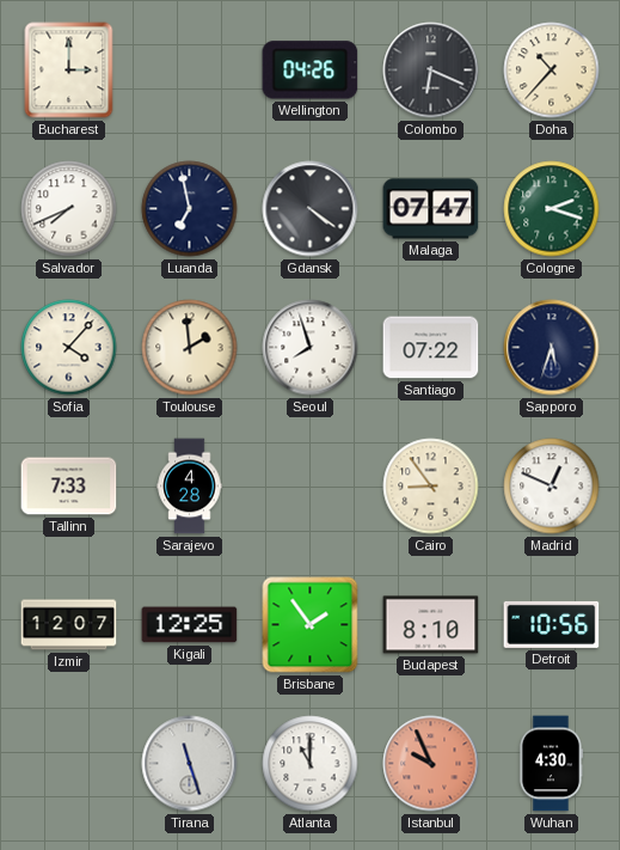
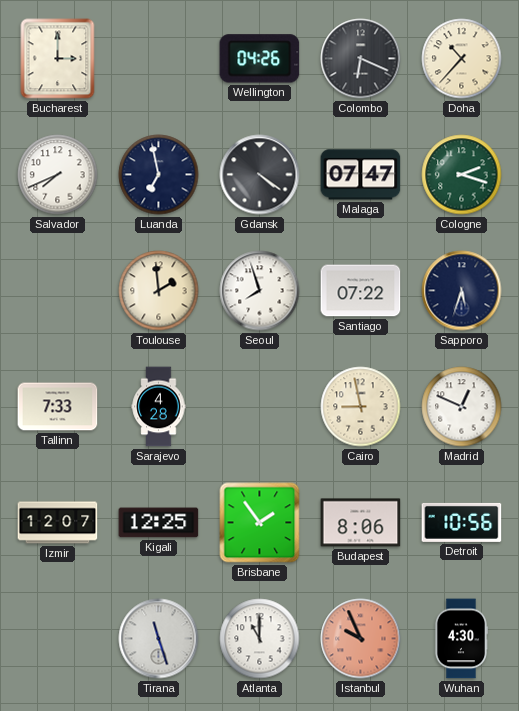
Sofia: 4:07 -> none (69, 348)
Cairo: 8:54 -> 8:58 (361, 407)
Budapest: 8:10 -> 8:06 (361, 523)
